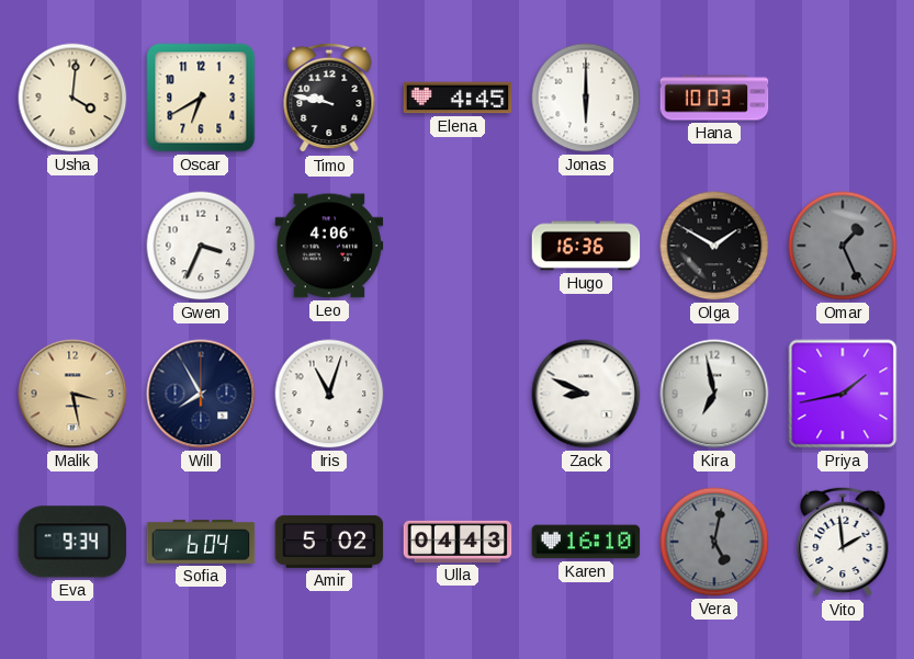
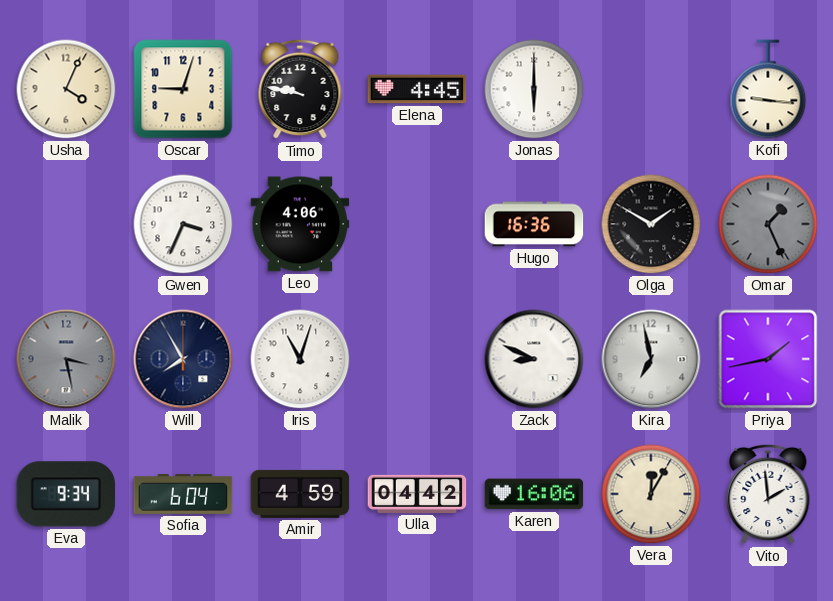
Usha: 4:01 -> 4:04 (66, 89)
Oscar: 6:40 -> 9:03 (183, 89)
Hana: 10:03 -> none (714, 98)
Kofi: none -> 9:16 (768, 89)
Malik dial: champagne -> grey (66, 359)
Amir: 5:02 -> 4:59 (300, 494)
Ulla: 04:43 -> 04:42 (417, 494)
Karen: 16:10 -> 16:06 (534, 494)
Vera: 5:02 -> 12:05 (651, 494)
Vera dial: grey -> cream (651, 494)
